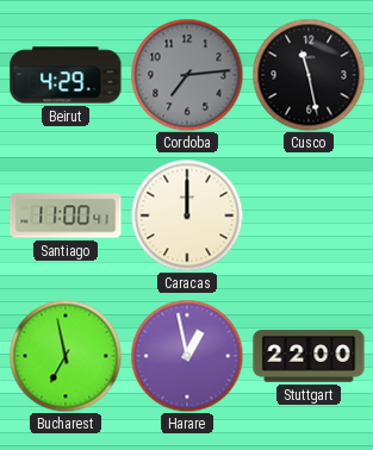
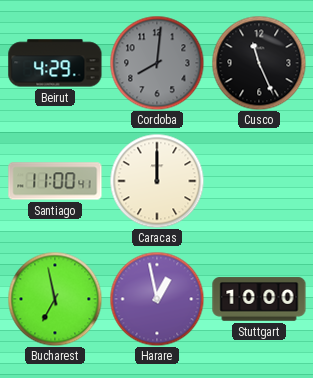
Cordoba: 7:14 -> 8:01 (157, 63)
Cusco: 11:28 -> 11:26 (259, 63)
Stuttgart: 22:00 -> 10:00 (259, 299)
